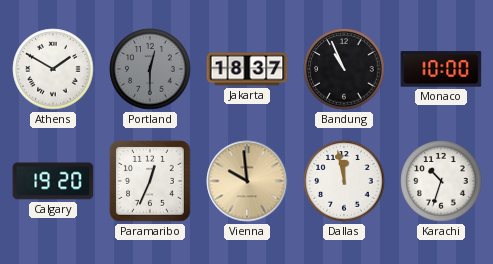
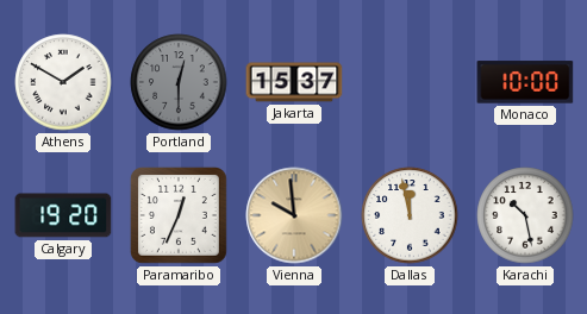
Jakarta: 18:37 -> 15:37 (294, 82)
Bandung: 10:56 -> none (344, 69)
Karachi: 10:33 -> 10:28 (525, 215)
